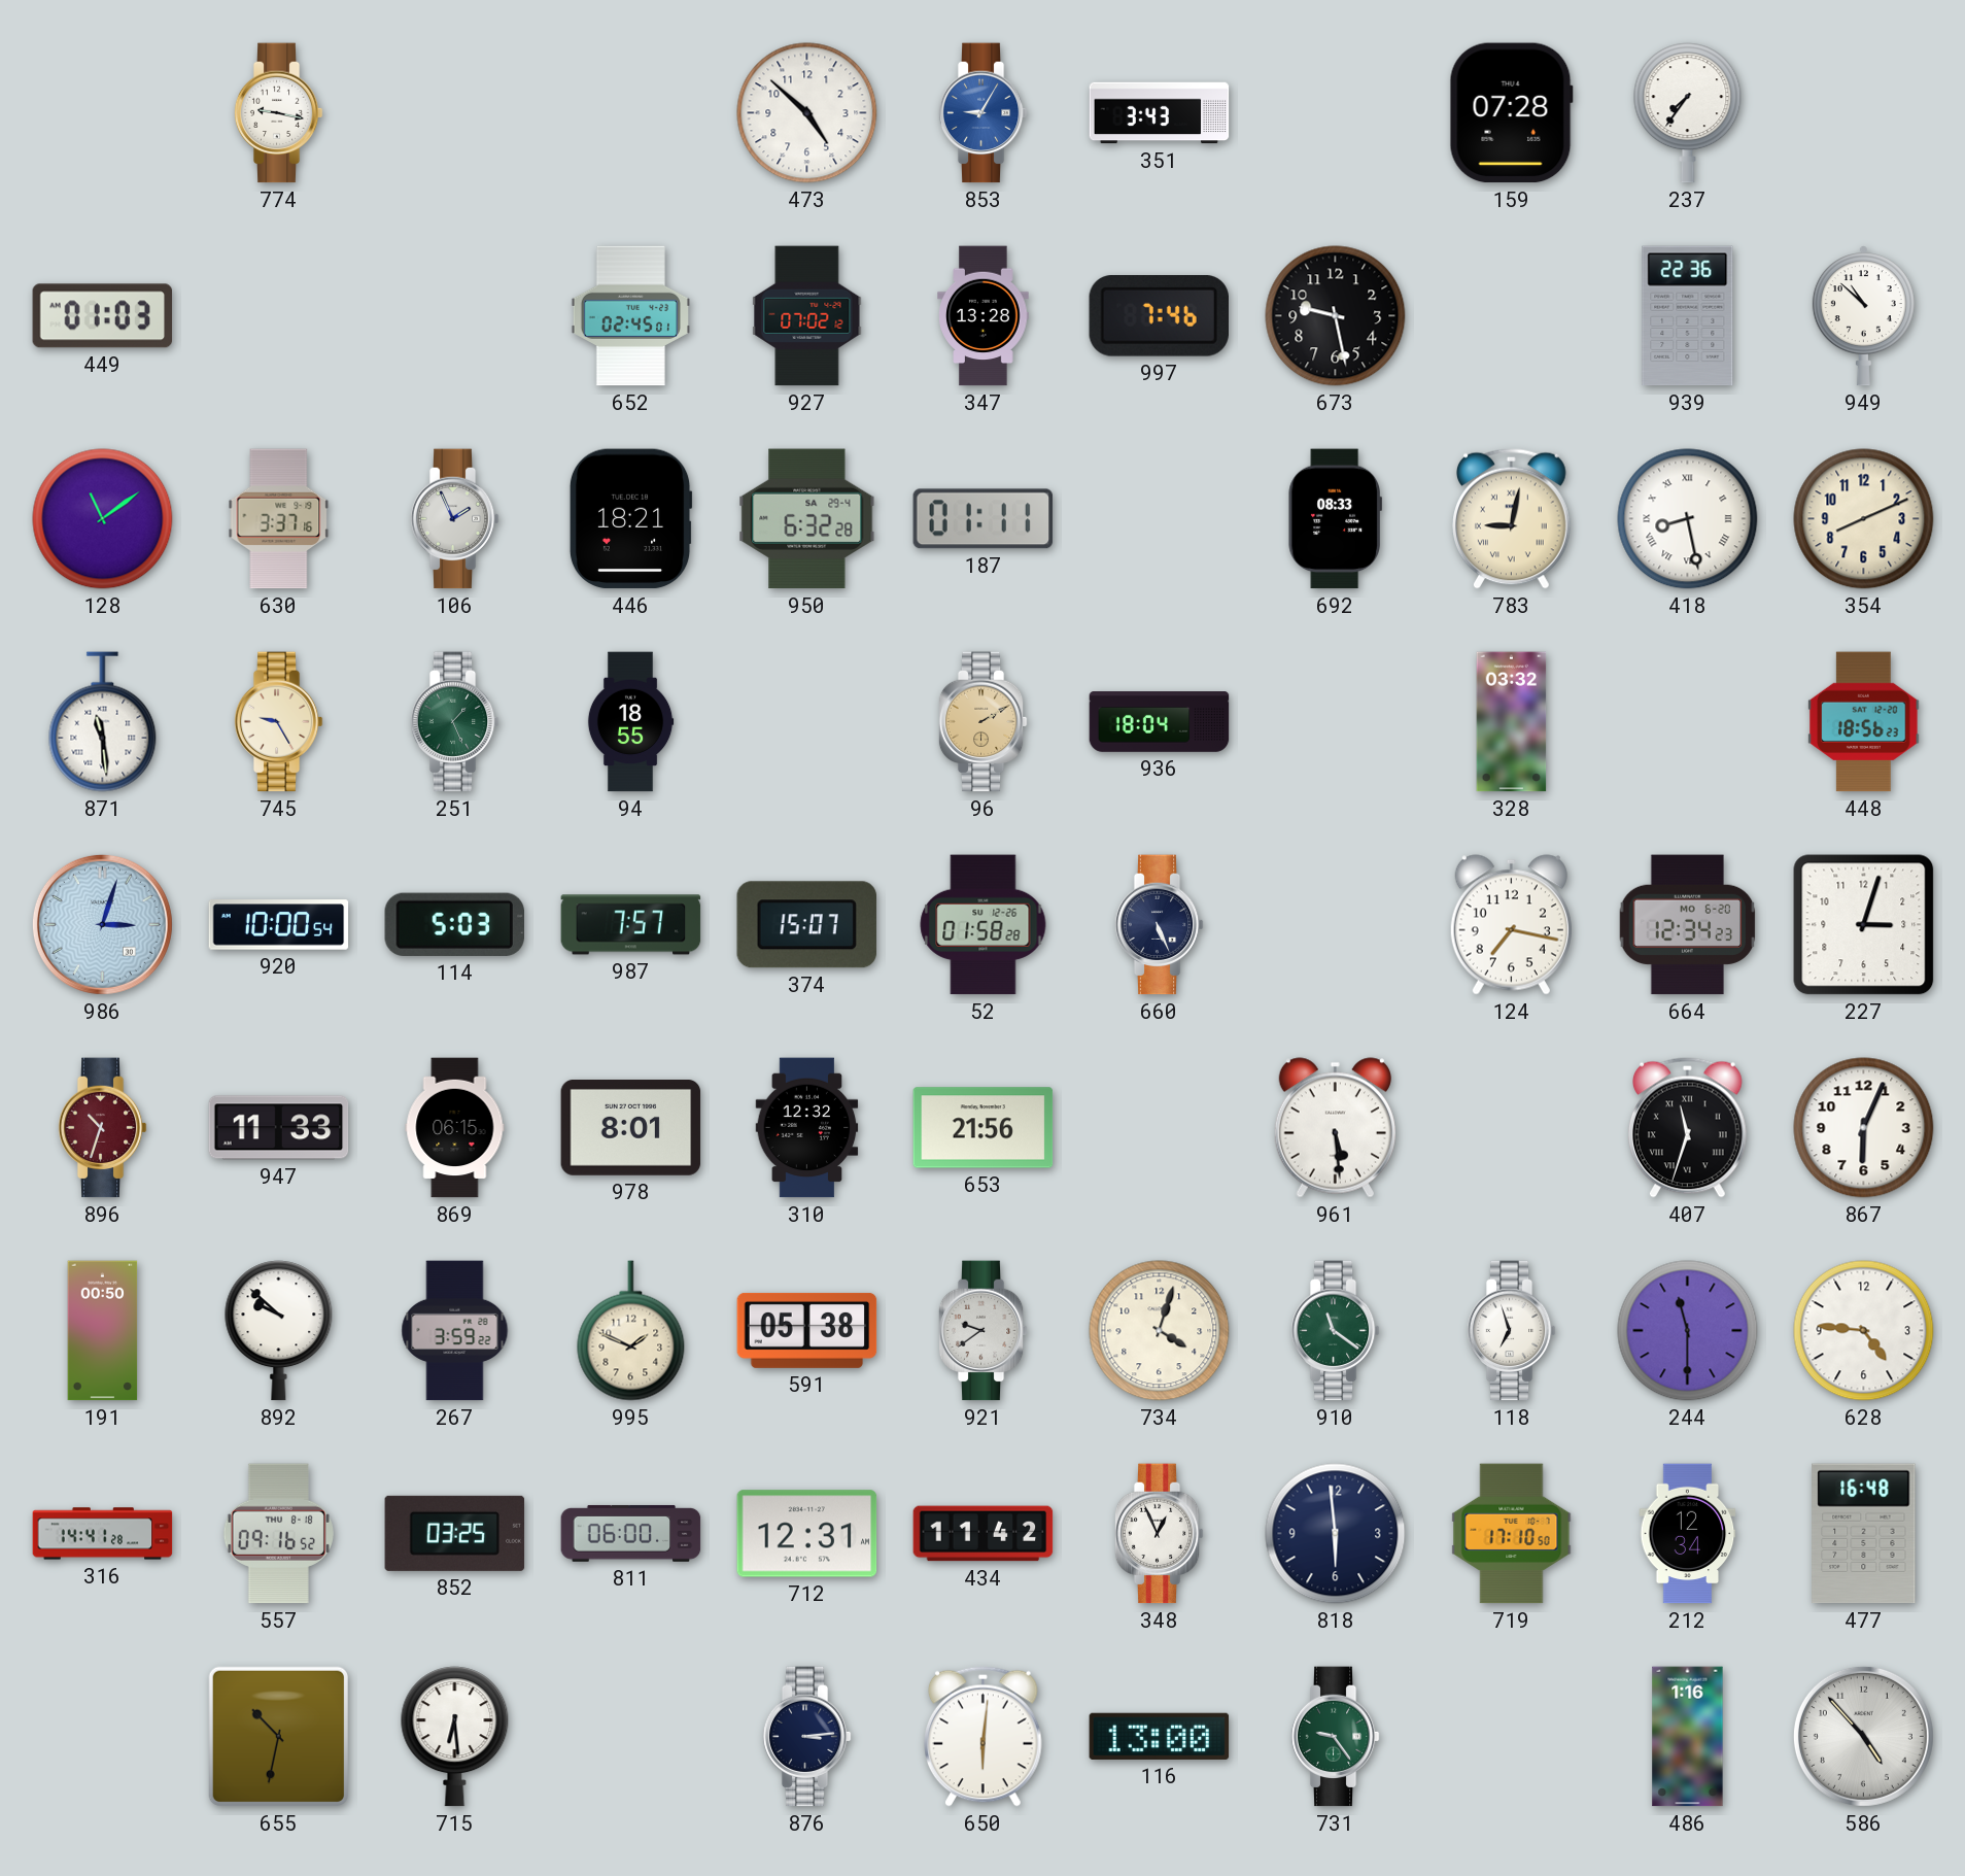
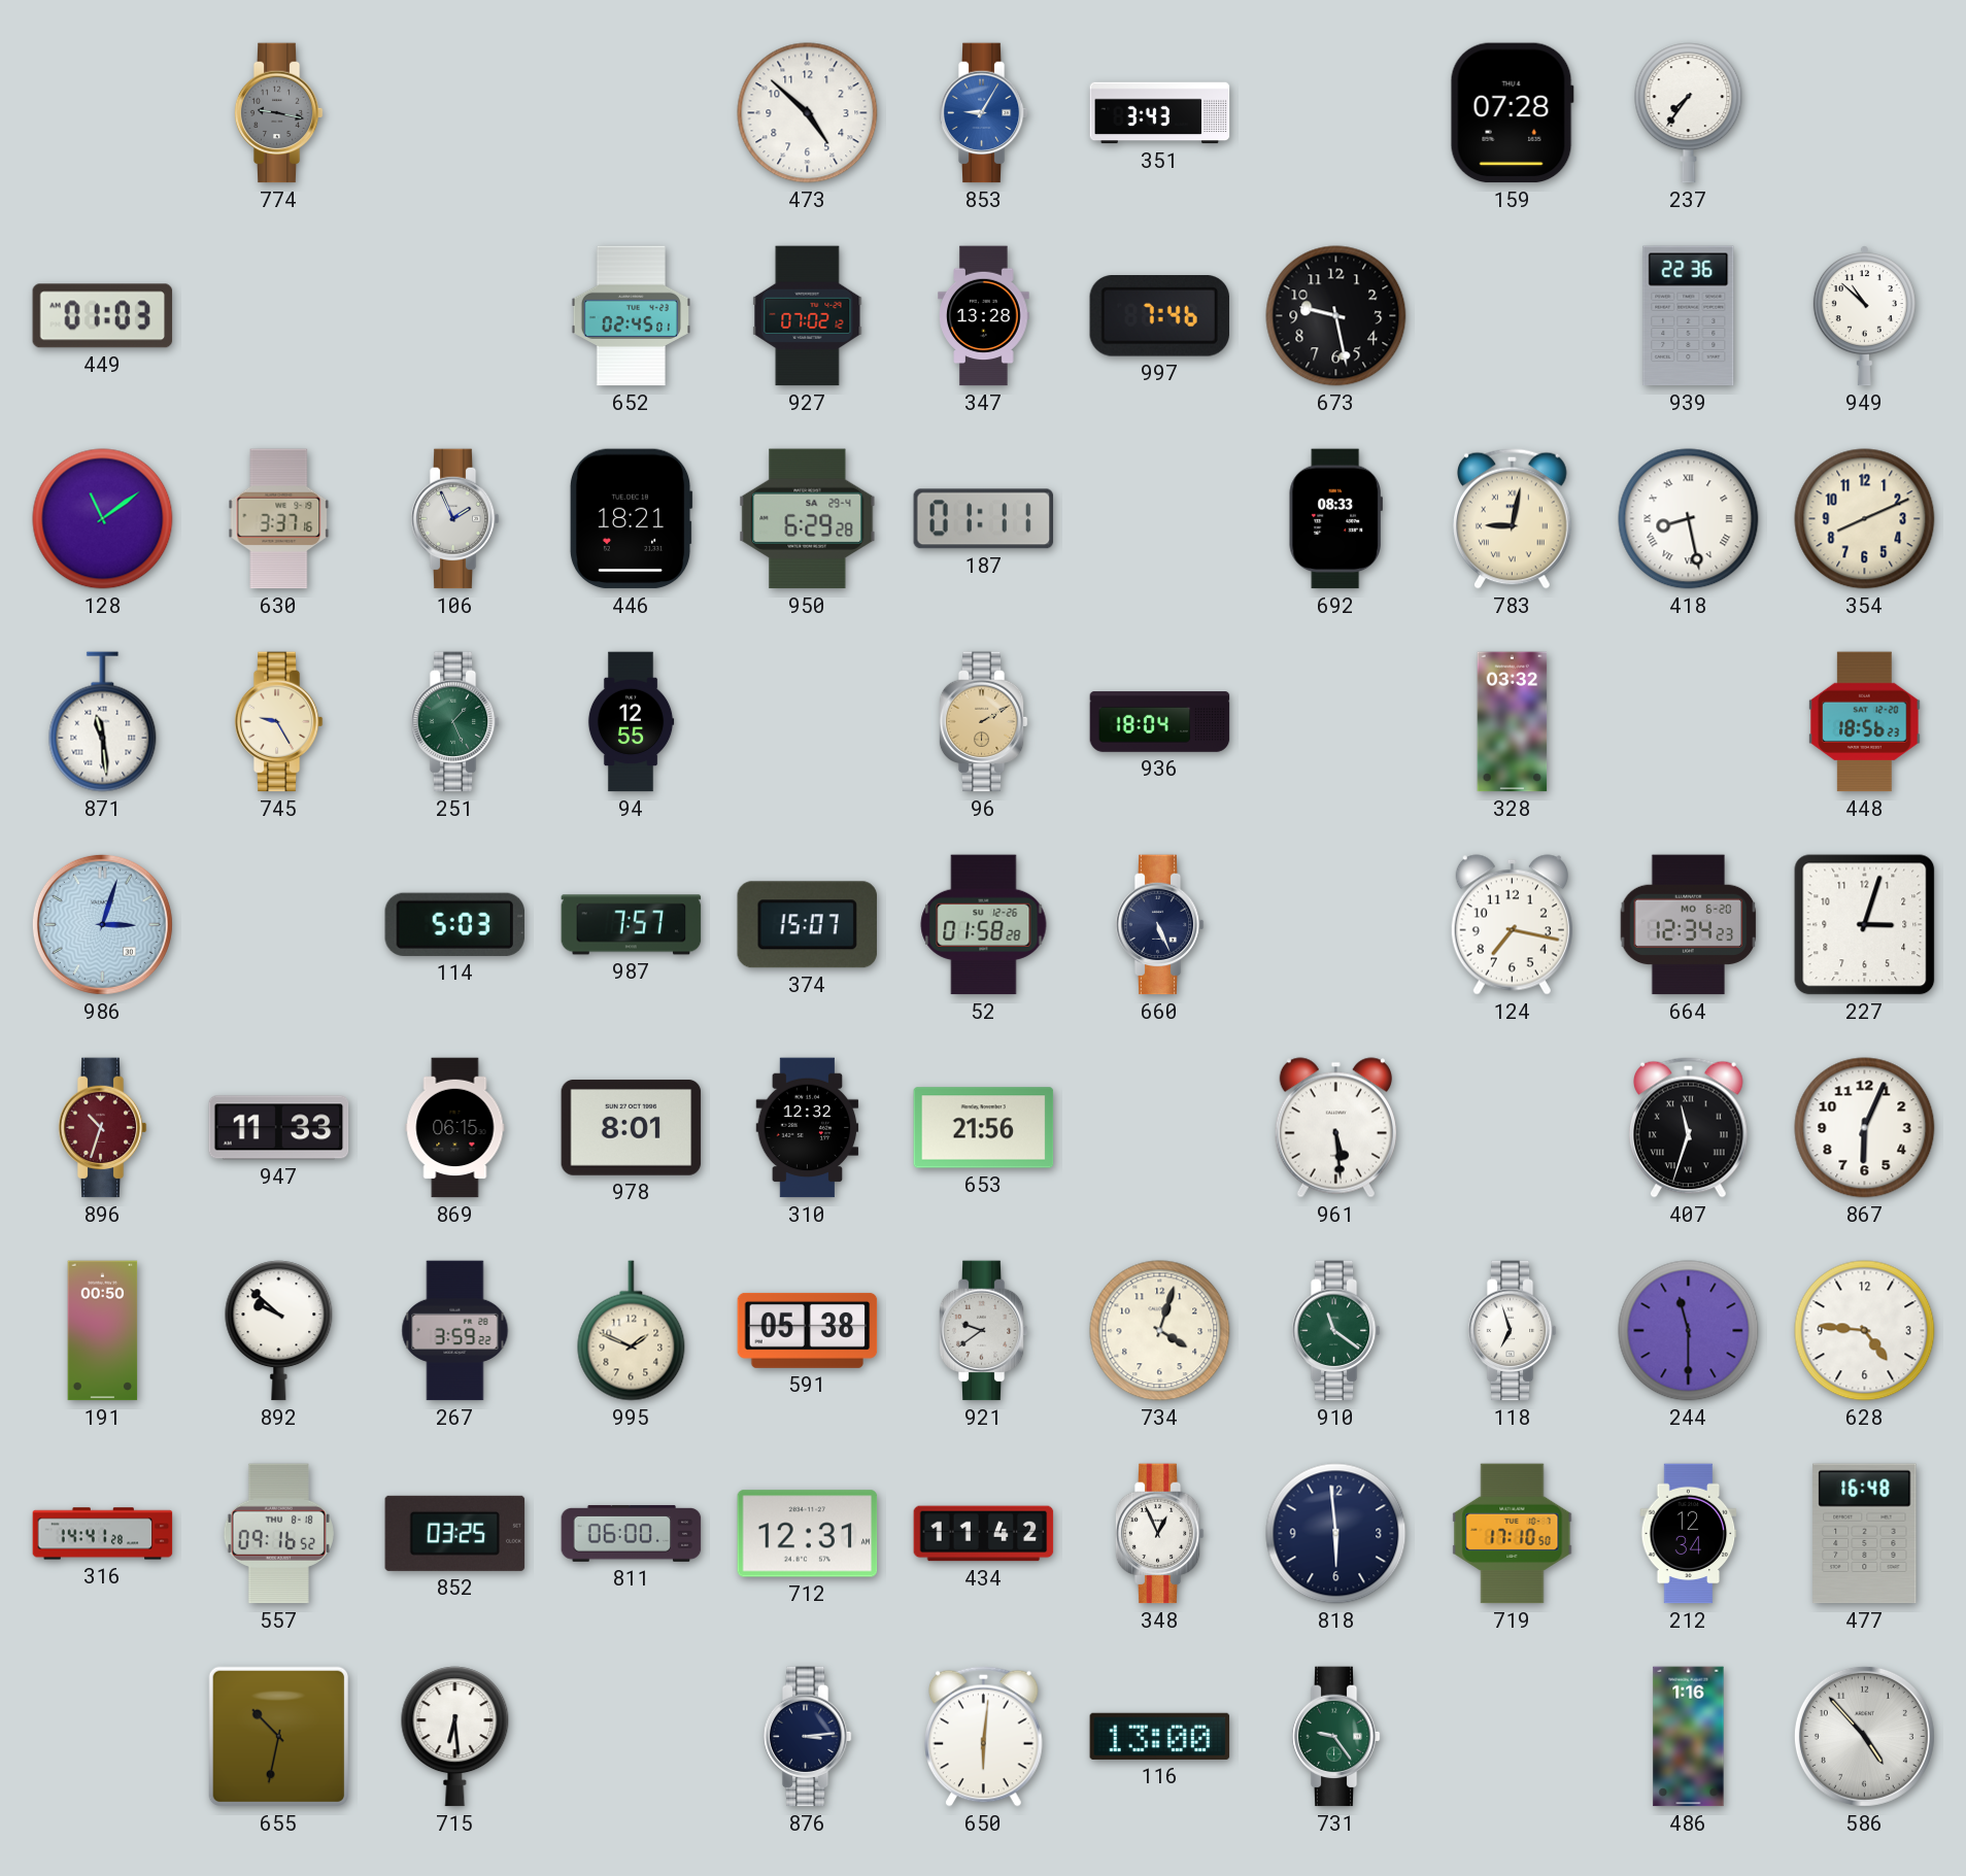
774 dial: white -> grey (278, 113)
950: 6:32 -> 6:29 (808, 519)
94: 18:55 -> 12:55 (631, 722)
920: 10:00 -> none (279, 925)
